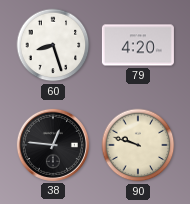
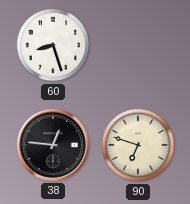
79: 4:20 -> none (138, 45)
90: 9:48 -> 6:48 (138, 145)
